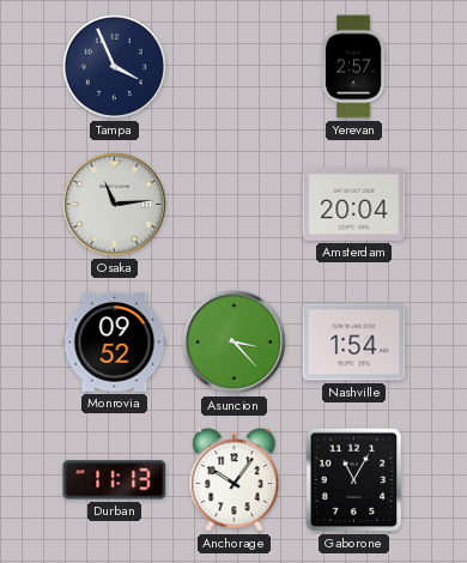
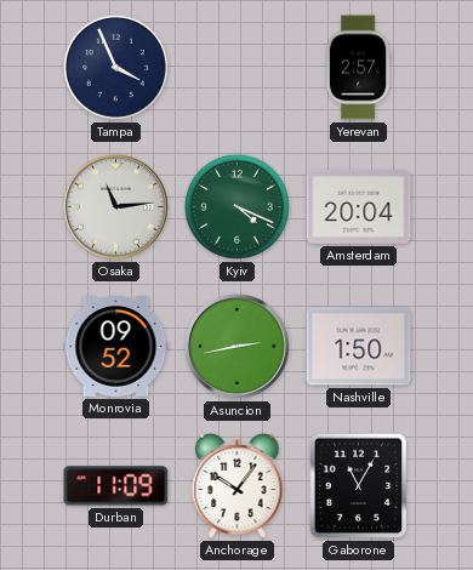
Kyiv: none -> 4:19 (236, 206)
Asuncion: 3:23 -> 2:43 (236, 346)
Nashville: 1:54 -> 1:50 (359, 347)
Durban: 11:13 -> 11:09 (116, 486)
